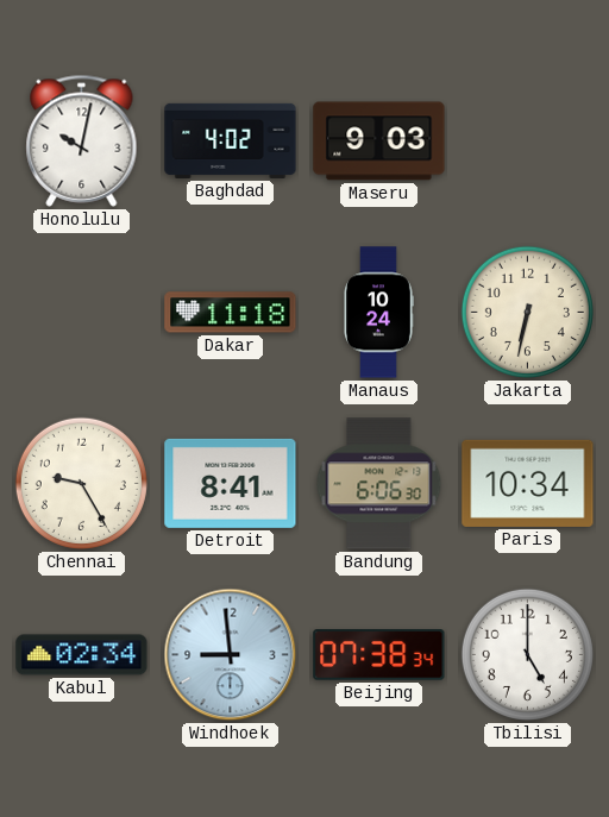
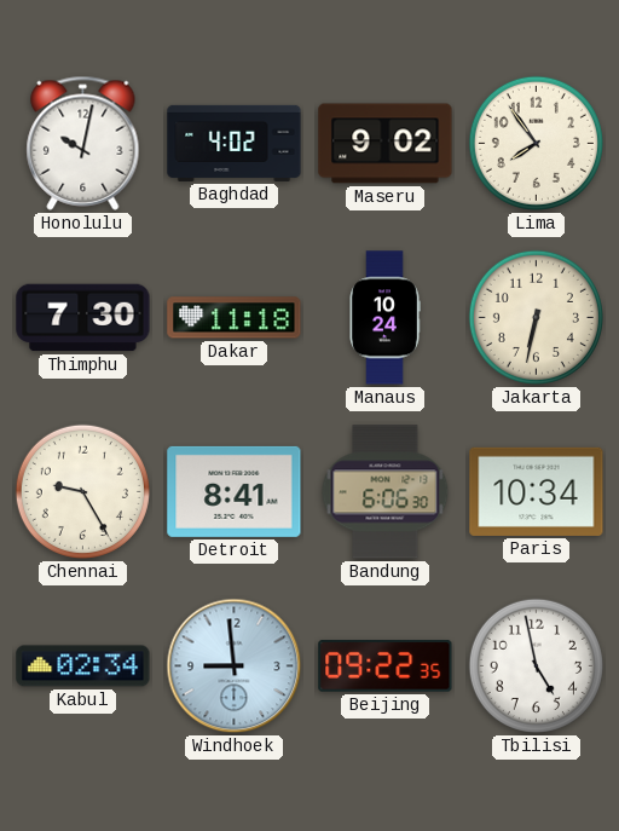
Maseru: 9:03 -> 9:02 (386, 144)
Lima: none -> 7:54 (536, 143)
Thimphu: none -> 7:30 (83, 318)
Beijing: 07:38 -> 09:22 (386, 666)
Tbilisi: 5:00 -> 4:58 (536, 665)
